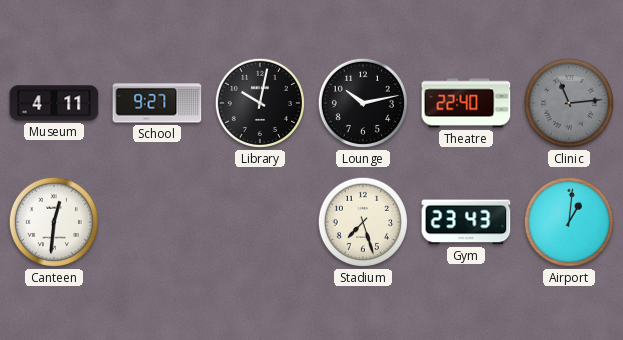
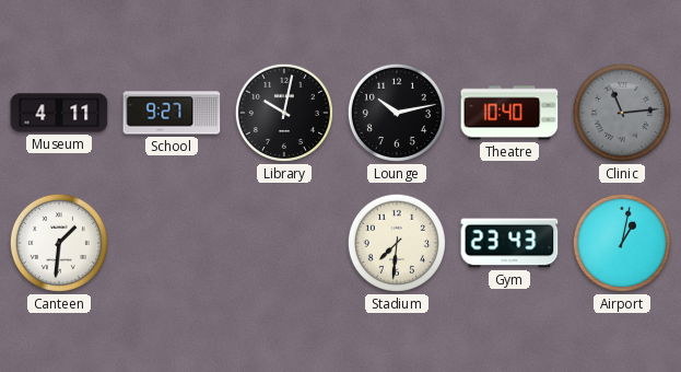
Theatre: 22:40 -> 10:40 (509, 113)
Canteen: 12:31 -> 1:31 (59, 243)
Stadium: 7:27 -> 7:31 (397, 243)
Airport: 1:01 -> 1:02 (622, 243)
